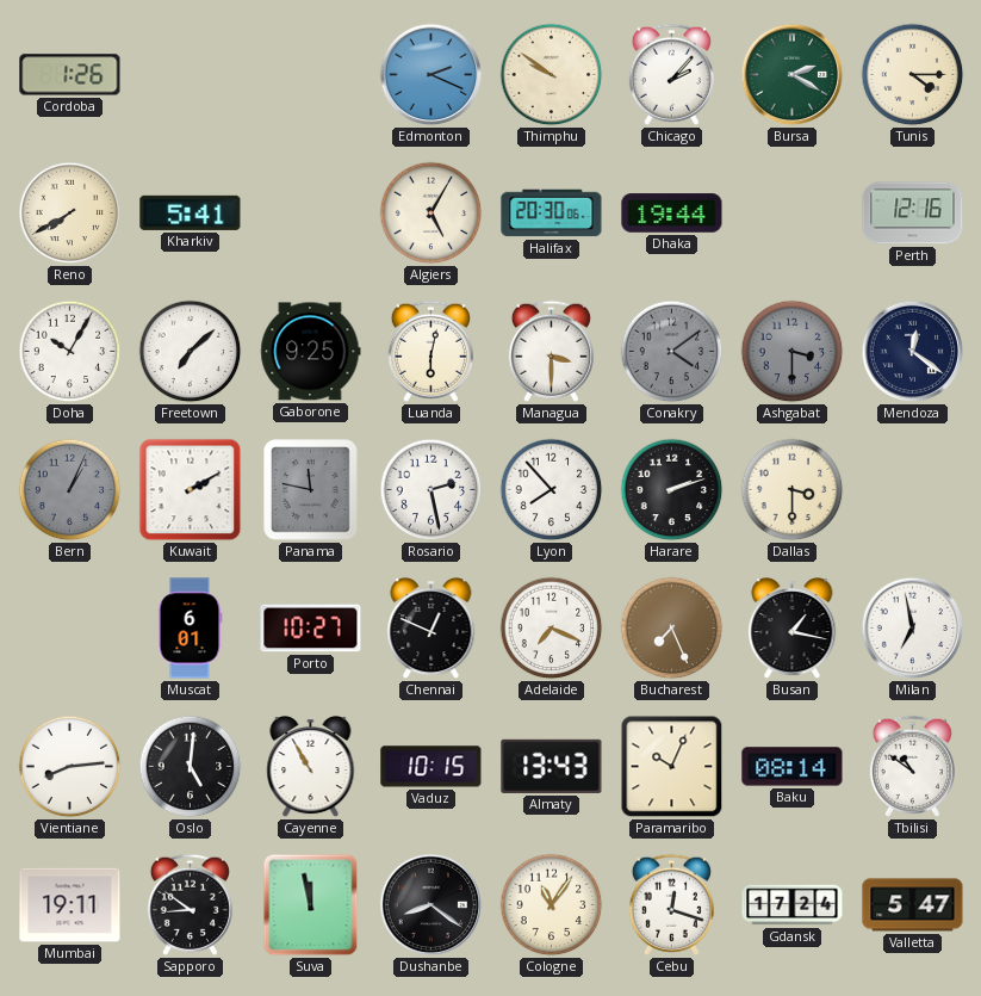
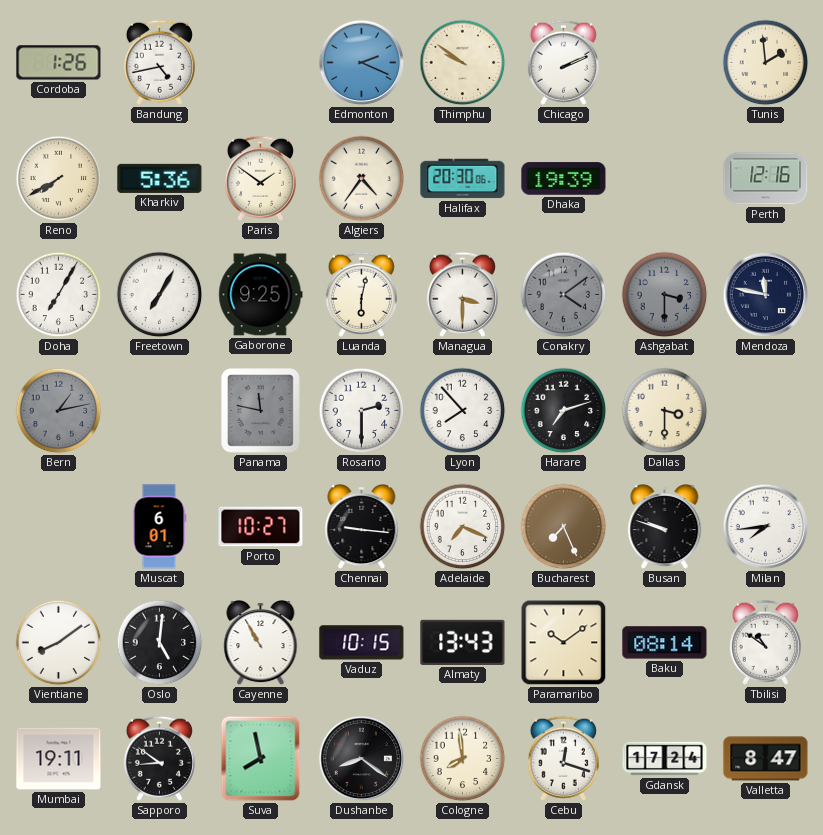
Bandung: none -> 4:43 (159, 62)
Chicago: 2:07 -> 2:11 (563, 62)
Bursa: 2:20 -> none (793, 75)
Tunis: 4:15 -> 1:59 (766, 63)
Kharkiv: 5:41 -> 5:36 (160, 178)
Paris: none -> 1:51 (260, 178)
Algiers: 5:05 -> 4:36 (362, 179)
Dhaka: 19:44 -> 19:39 (564, 179)
Doha: 10:05 -> 7:05 (59, 295)
Freetown: 7:08 -> 7:05 (160, 295)
Mendoza: 12:21 -> 11:47 (766, 295)
Bern: 1:04 -> 1:13 (59, 411)
Kuwait: 2:10 -> none (191, 490)
Rosario: 2:28 -> 2:30 (362, 411)
Harare: 2:12 -> 7:12 (564, 411)
Chennai: 12:49 -> 9:16 (362, 528)
Busan: 1:17 -> 9:48 (665, 528)
Milan: 6:58 -> 7:44 (766, 527)
Vientiane: 8:14 -> 8:09 (59, 643)
Paramaribo: 10:04 -> 10:09 (564, 643)
Suva: 11:58 -> 7:58 (261, 759)
Cologne: 11:06 -> 7:59 (463, 759)
Valletta: 5:47 -> 8:47 (766, 759)
